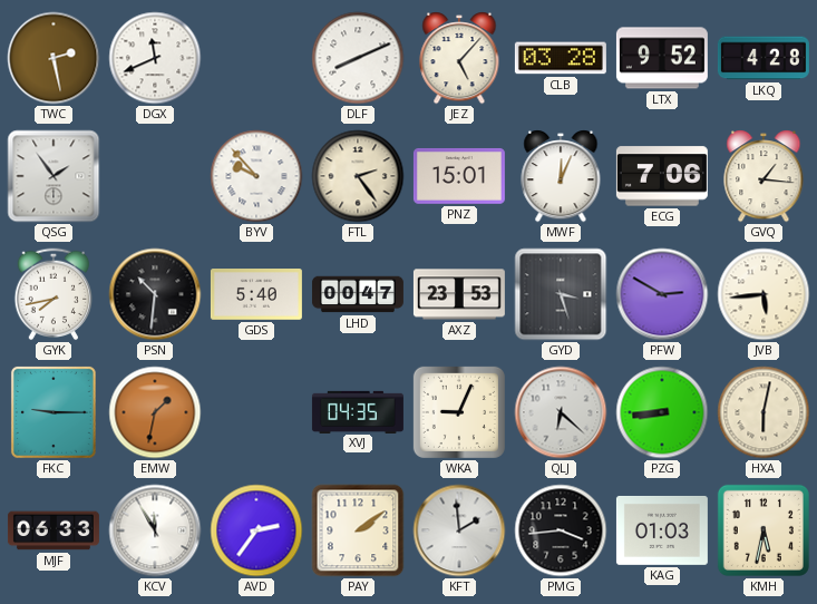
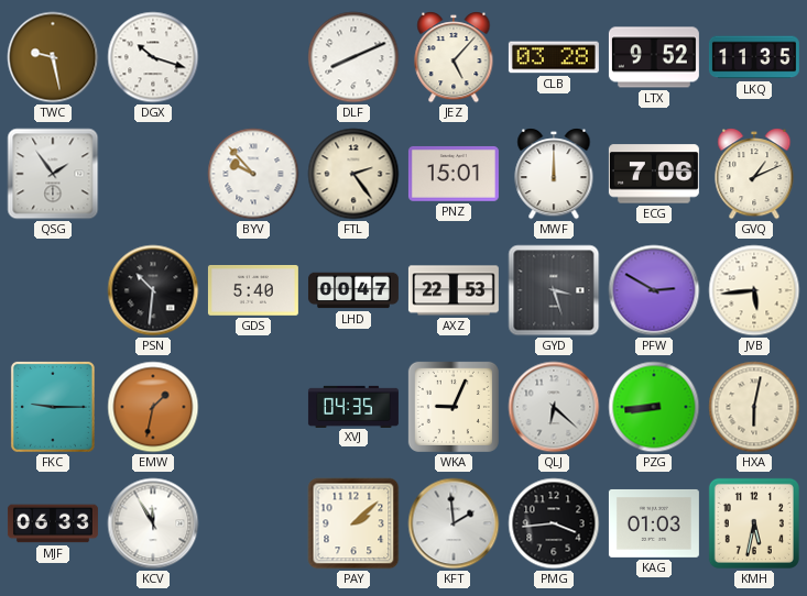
TWC: 2:28 -> 9:28 (53, 57)
DGX: 11:41 -> 10:18 (153, 57)
LKQ: 4:28 -> 11:35 (754, 57)
MWF: 12:04 -> 12:00 (554, 174)
GVQ: 1:16 -> 1:11 (754, 174)
GYK: 7:43 -> none (54, 294)
AXZ: 23:53 -> 22:53 (454, 290)
AVD: 2:36 -> none (256, 530)
PAY: 2:09 -> 2:08 (353, 523)
